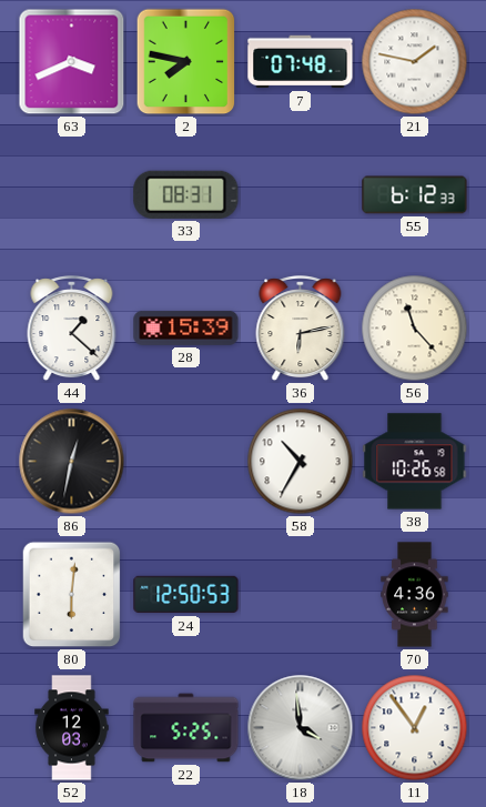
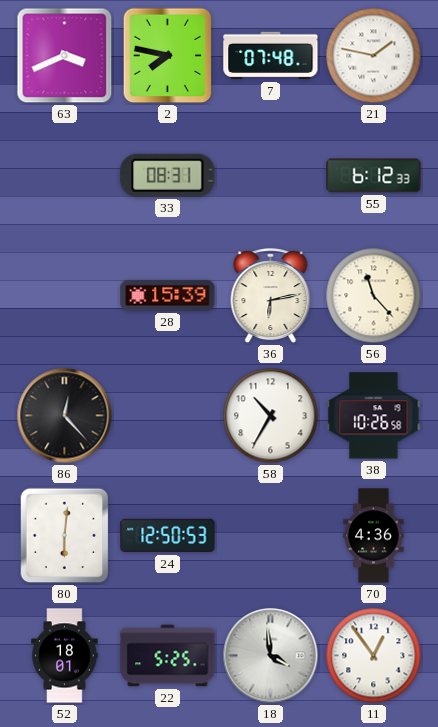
44: 1:22 -> none (72, 329)
86: 12:32 -> 12:23 (65, 416)
52: 12:03 -> 18:01 (65, 656)
